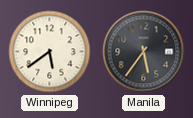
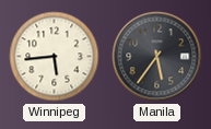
Winnipeg: 5:39 -> 5:44 (55, 57)
